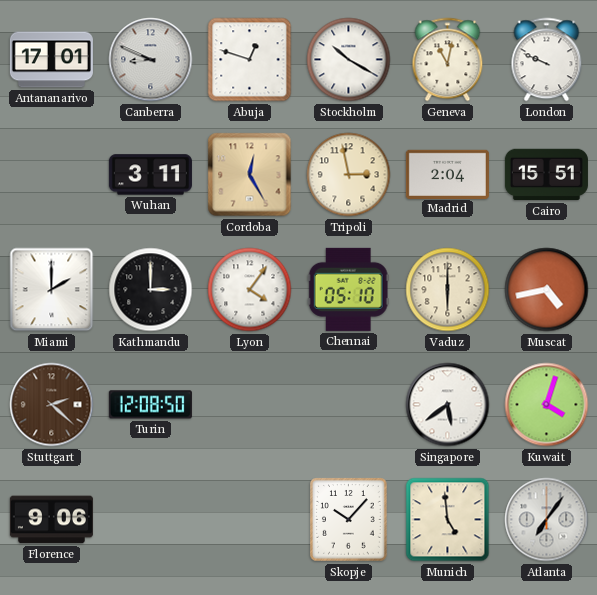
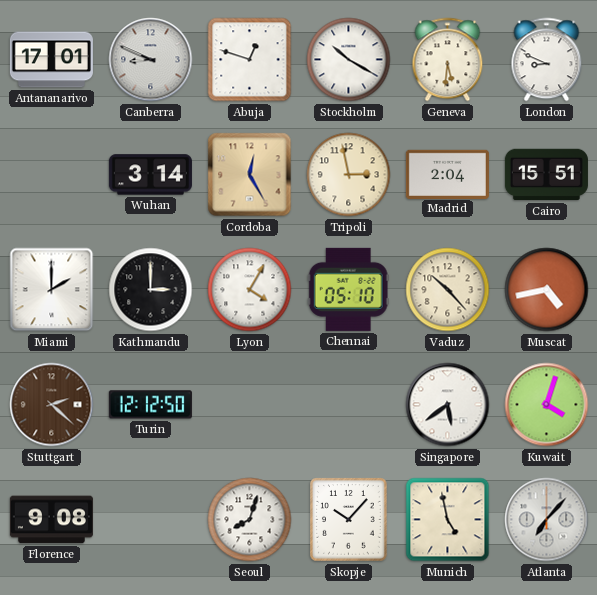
Geneva: 11:02 -> 5:31 (448, 60)
London: 9:49 -> 8:49 (547, 60)
Wuhan: 3:11 -> 3:14 (150, 175)
Lyon: 4:06 -> 4:05 (250, 290)
Vaduz: 6:00 -> 10:23 (448, 290)
Turin: 12:08 -> 12:12 (150, 405)
Florence: 9:06 -> 9:08 (51, 520)
Seoul: none -> 8:03 (250, 520)
Munich: 4:59 -> 4:58 (448, 520)
Atlanta: 7:06 -> 7:07 (547, 520)
